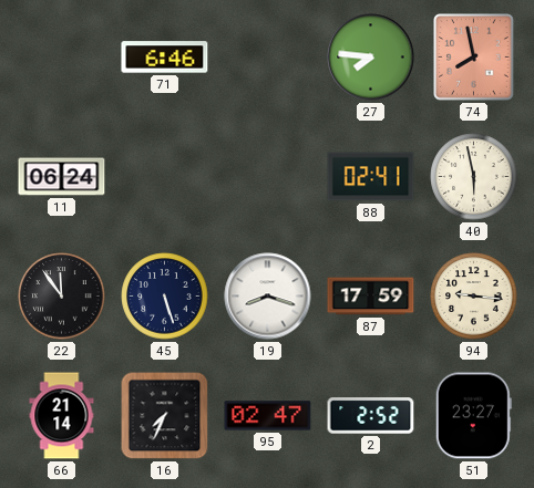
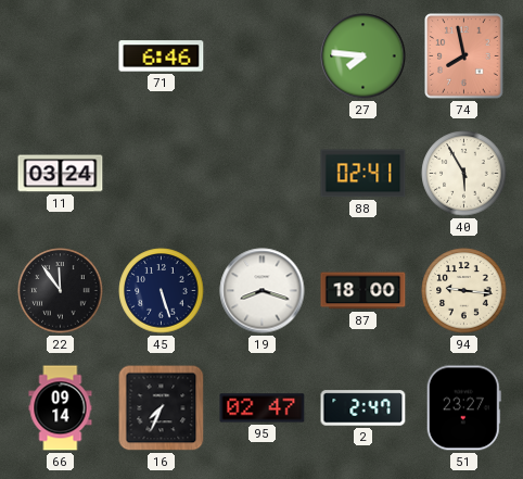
11: 06:24 -> 03:24 (61, 174)
40: 5:58 -> 5:55 (464, 174)
87: 17:59 -> 18:00 (363, 291)
66: 21:14 -> 09:14 (61, 408)
2: 2:52 -> 2:47 (363, 408)
